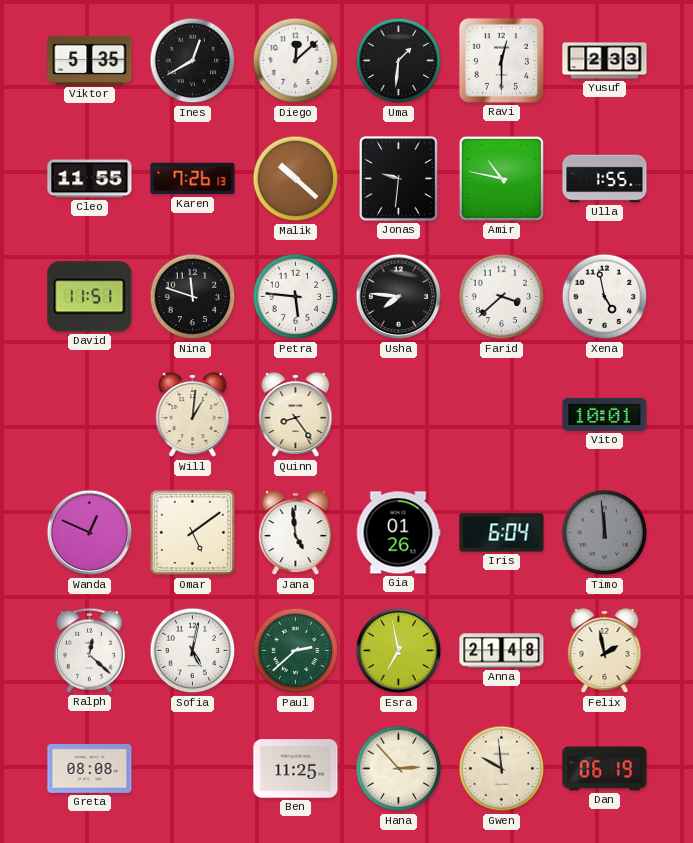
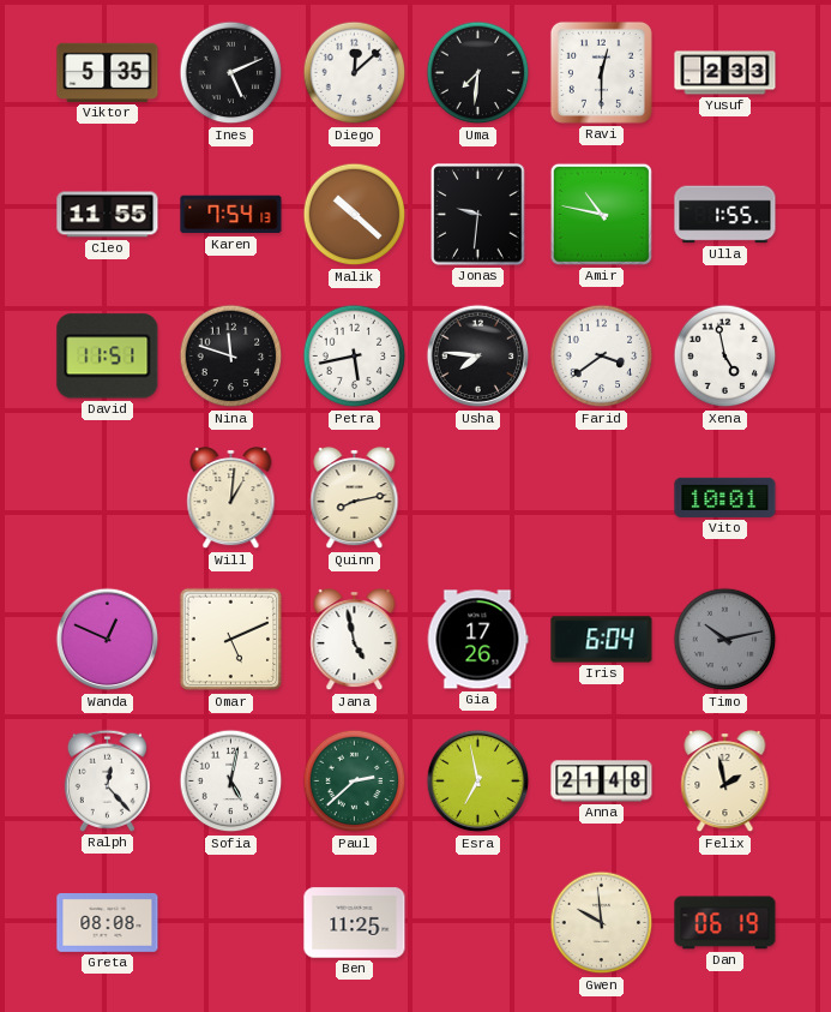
Ines: 12:40 -> 5:11 (231, 73)
Uma: 1:31 -> 7:31 (478, 73)
Karen: 7:26 -> 7:54 (231, 215)
Petra: 5:46 -> 5:43 (355, 357)
Farid: 3:38 -> 3:39 (602, 357)
Quinn: 8:24 -> 8:13 (355, 499)
Omar: 5:09 -> 5:11 (231, 640)
Jana: 4:59 -> 4:58 (355, 641)
Gia: 01:26 -> 17:26 (477, 640)
Timo: 11:59 -> 10:13 (725, 640)
Ralph: 12:22 -> 12:23 (107, 780)
Hana: 2:53 -> none (399, 769)
